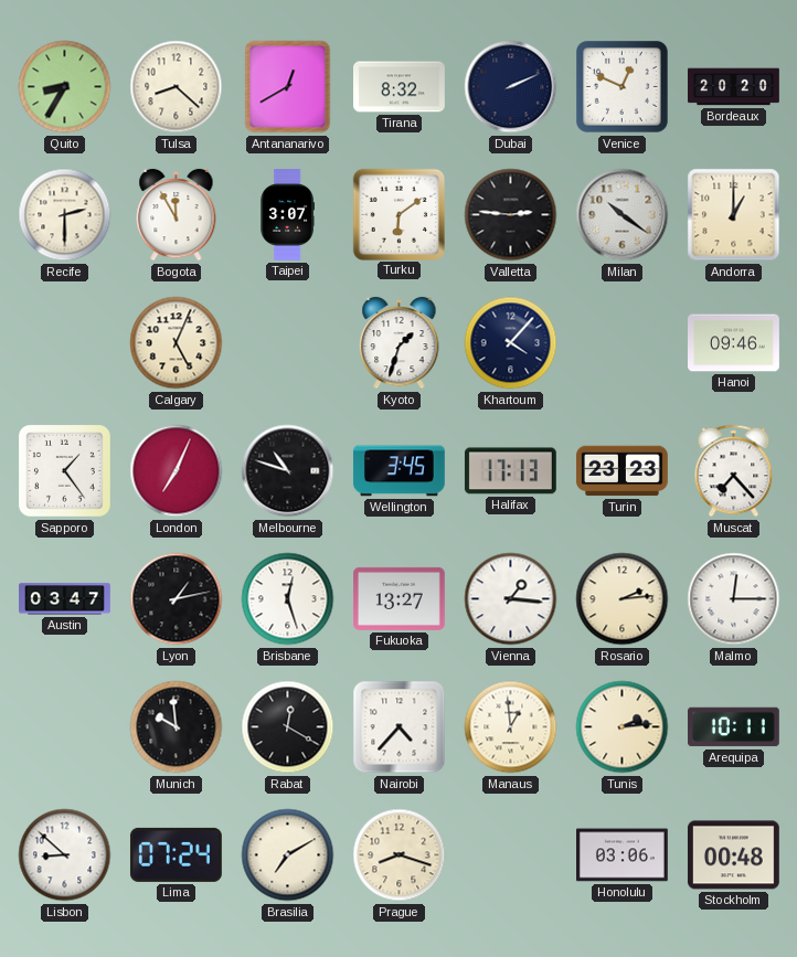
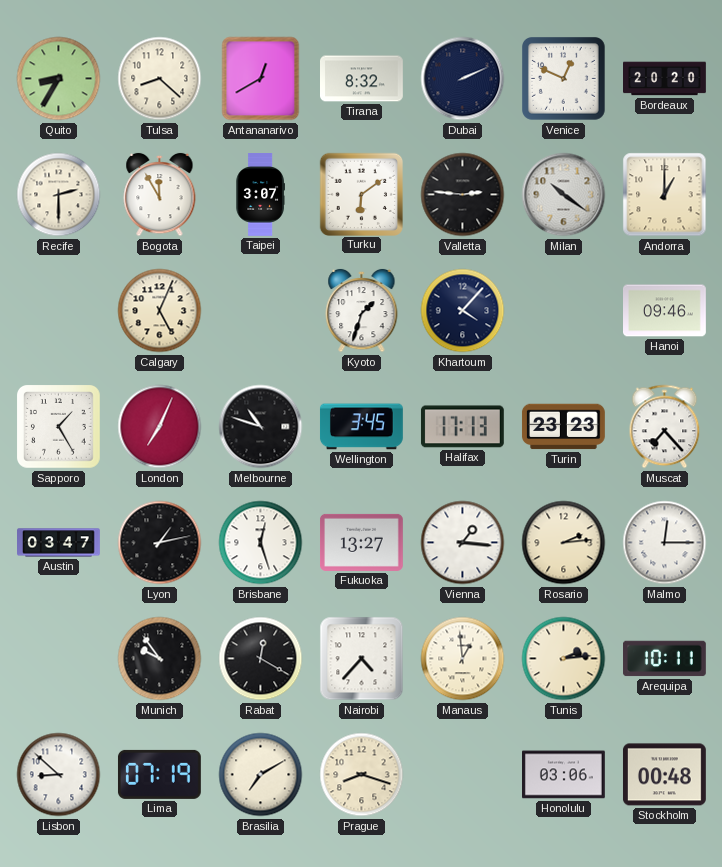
Sapporo: 1:24 -> 1:25 (59, 427)
Munich: 9:59 -> 9:54 (160, 659)
Lima: 07:24 -> 07:19 (159, 774)
